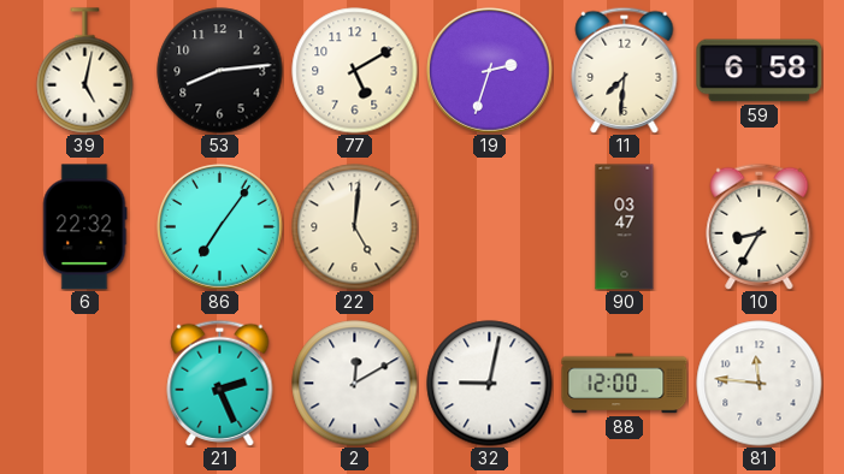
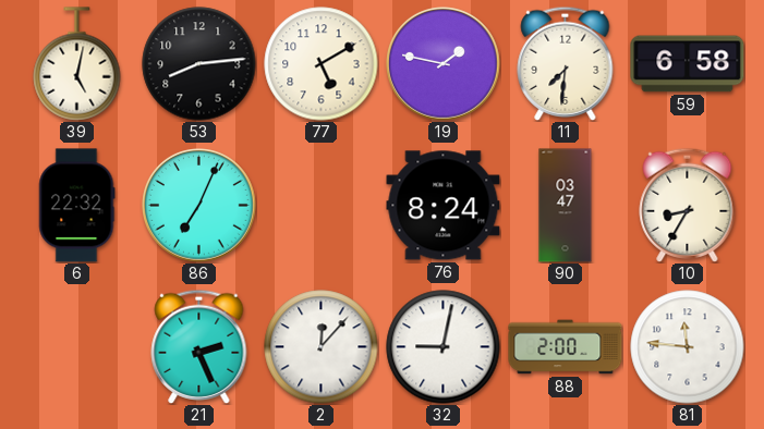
19: 2:33 -> 1:47 (444, 64)
86: 7:06 -> 7:04 (199, 206)
22: 5:01 -> none (355, 227)
76: none -> 8:24 (444, 206)
2: 12:10 -> 12:07 (322, 347)
88: 12:00 -> 2:00 (566, 347)
